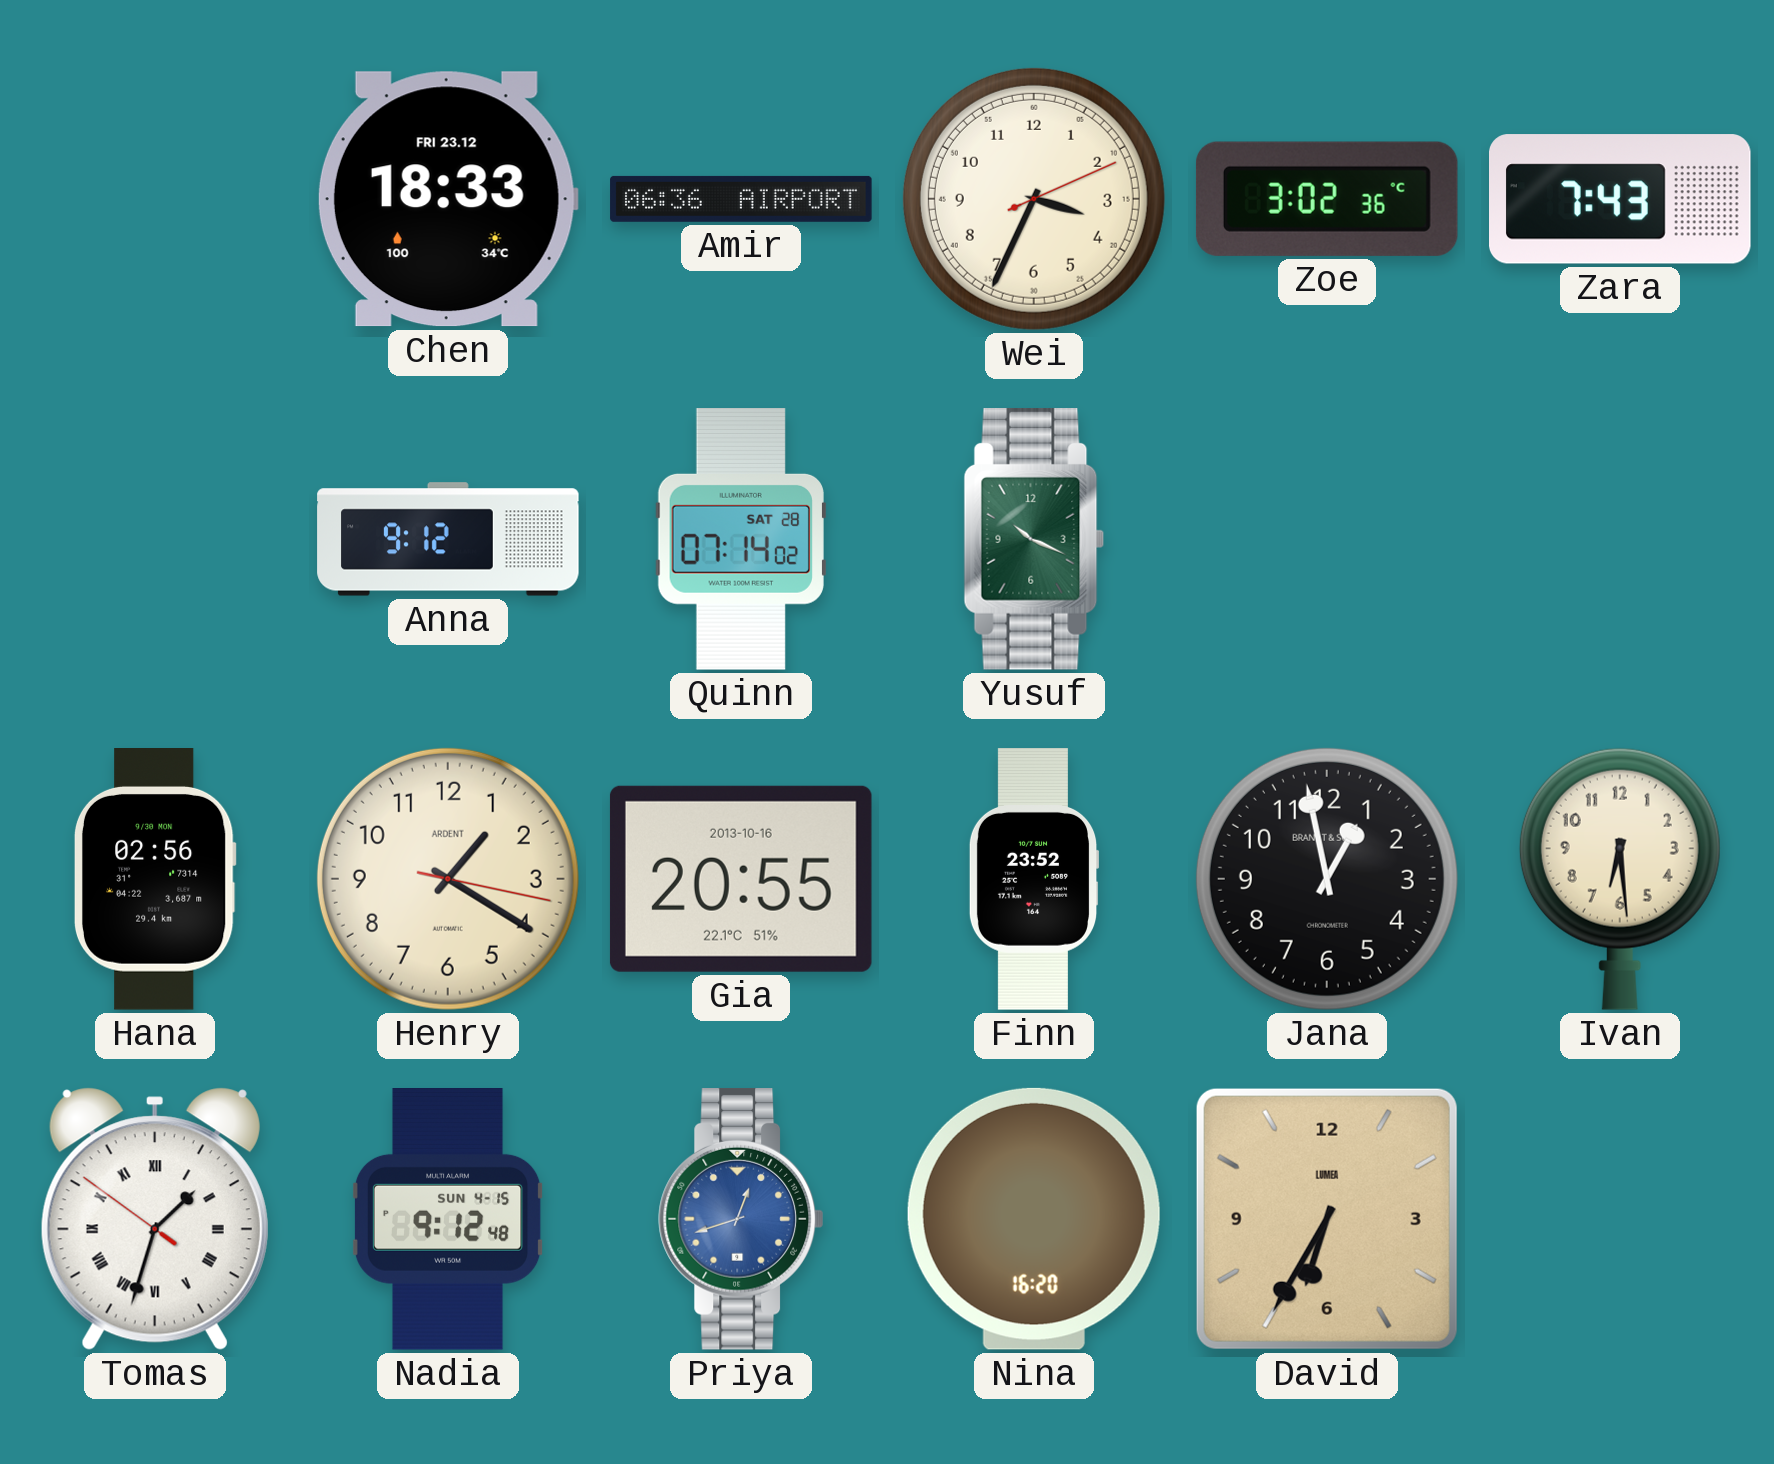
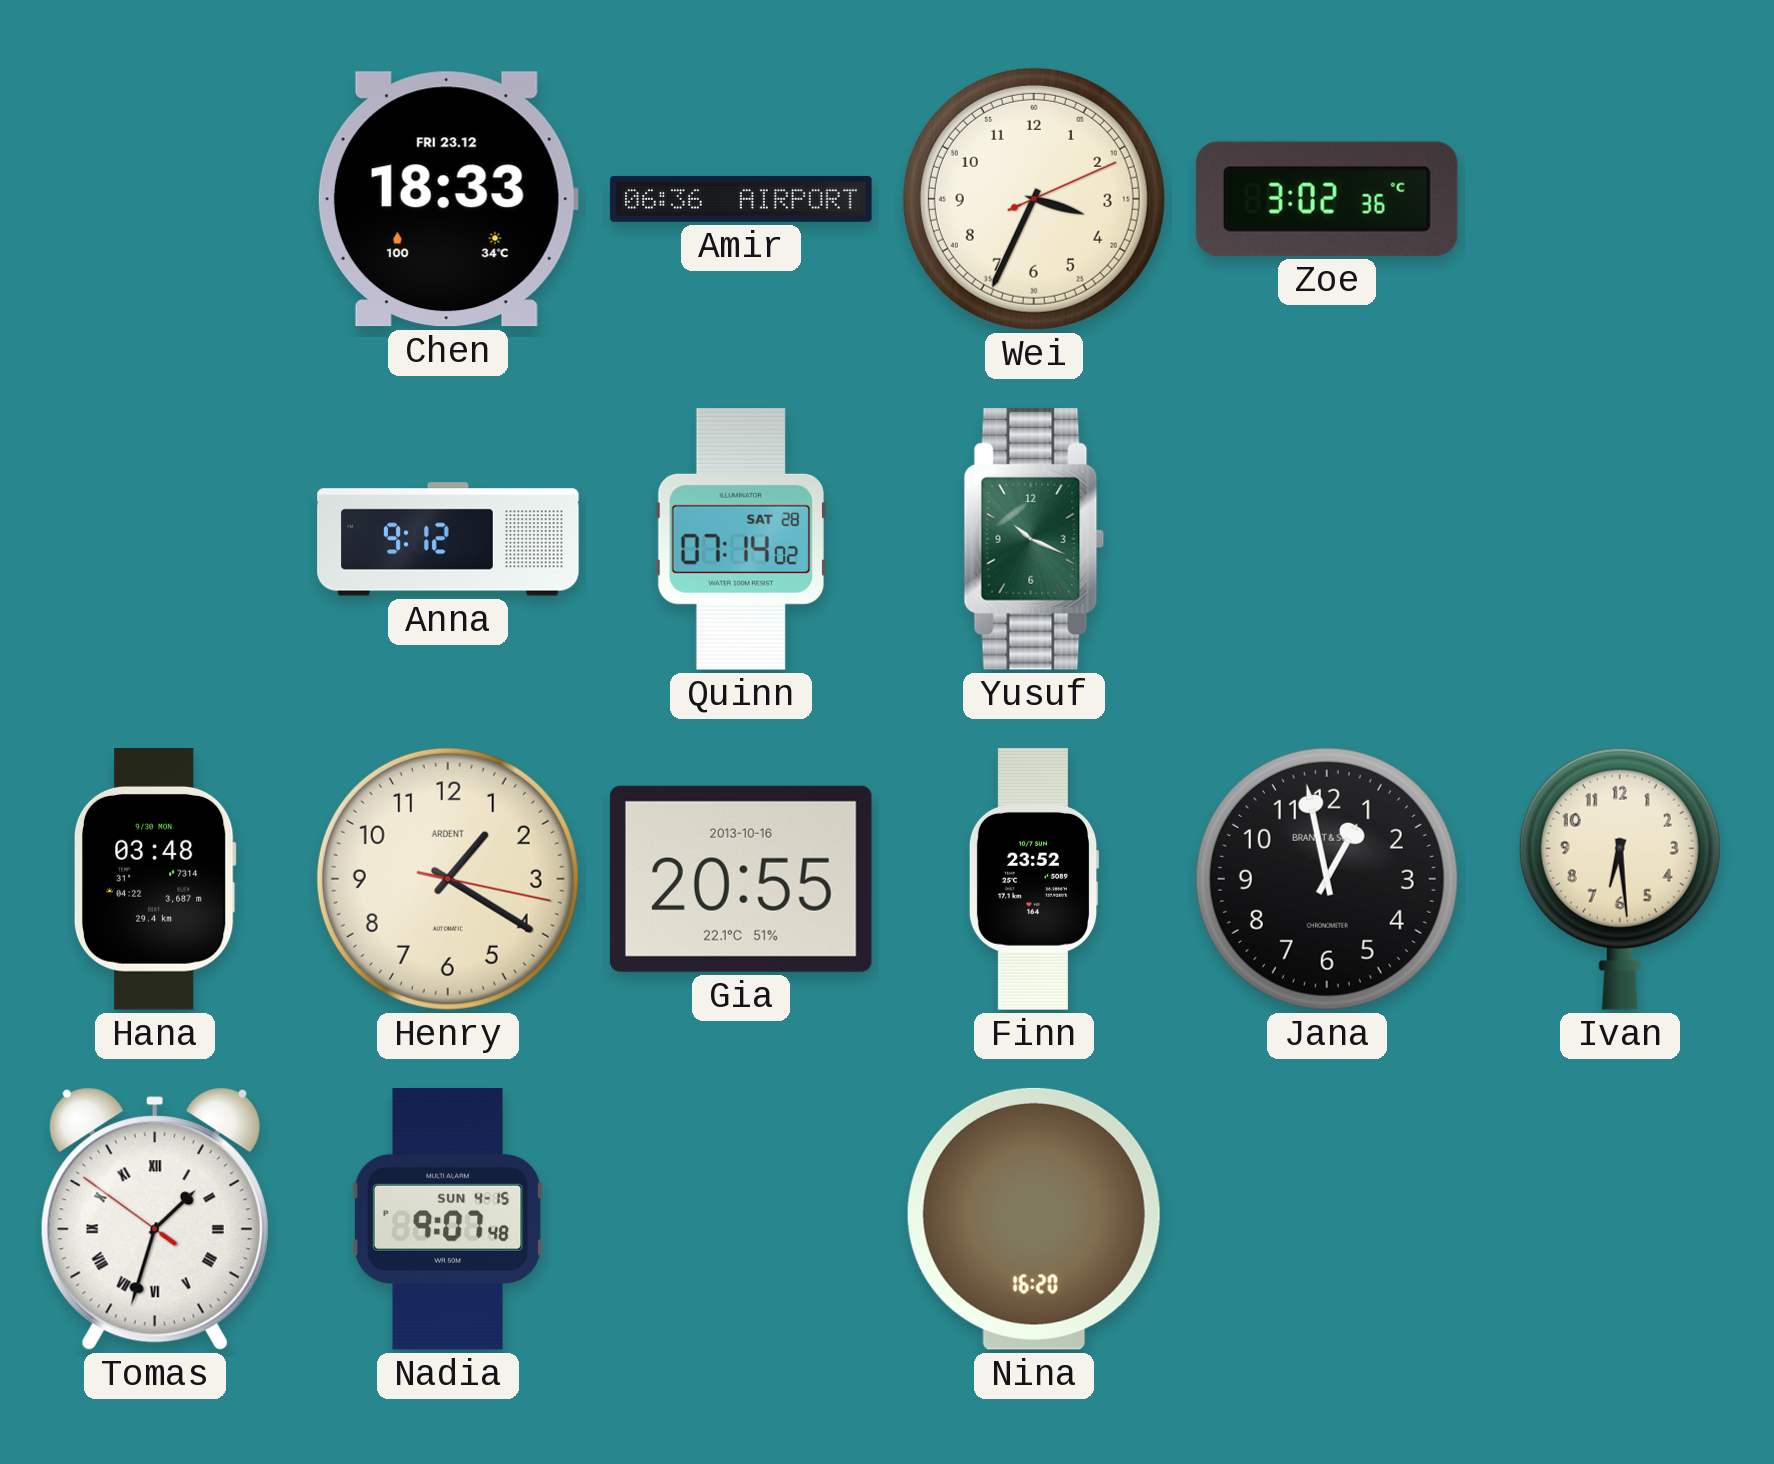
Zara: 7:43 -> none (1620, 199)
Hana: 02:56 -> 03:48 (155, 880)
Nadia: 9:12 -> 9:07 (448, 1220)
Priya: 12:42 -> none (740, 1220)
David: 6:35 -> none (1327, 1219)
